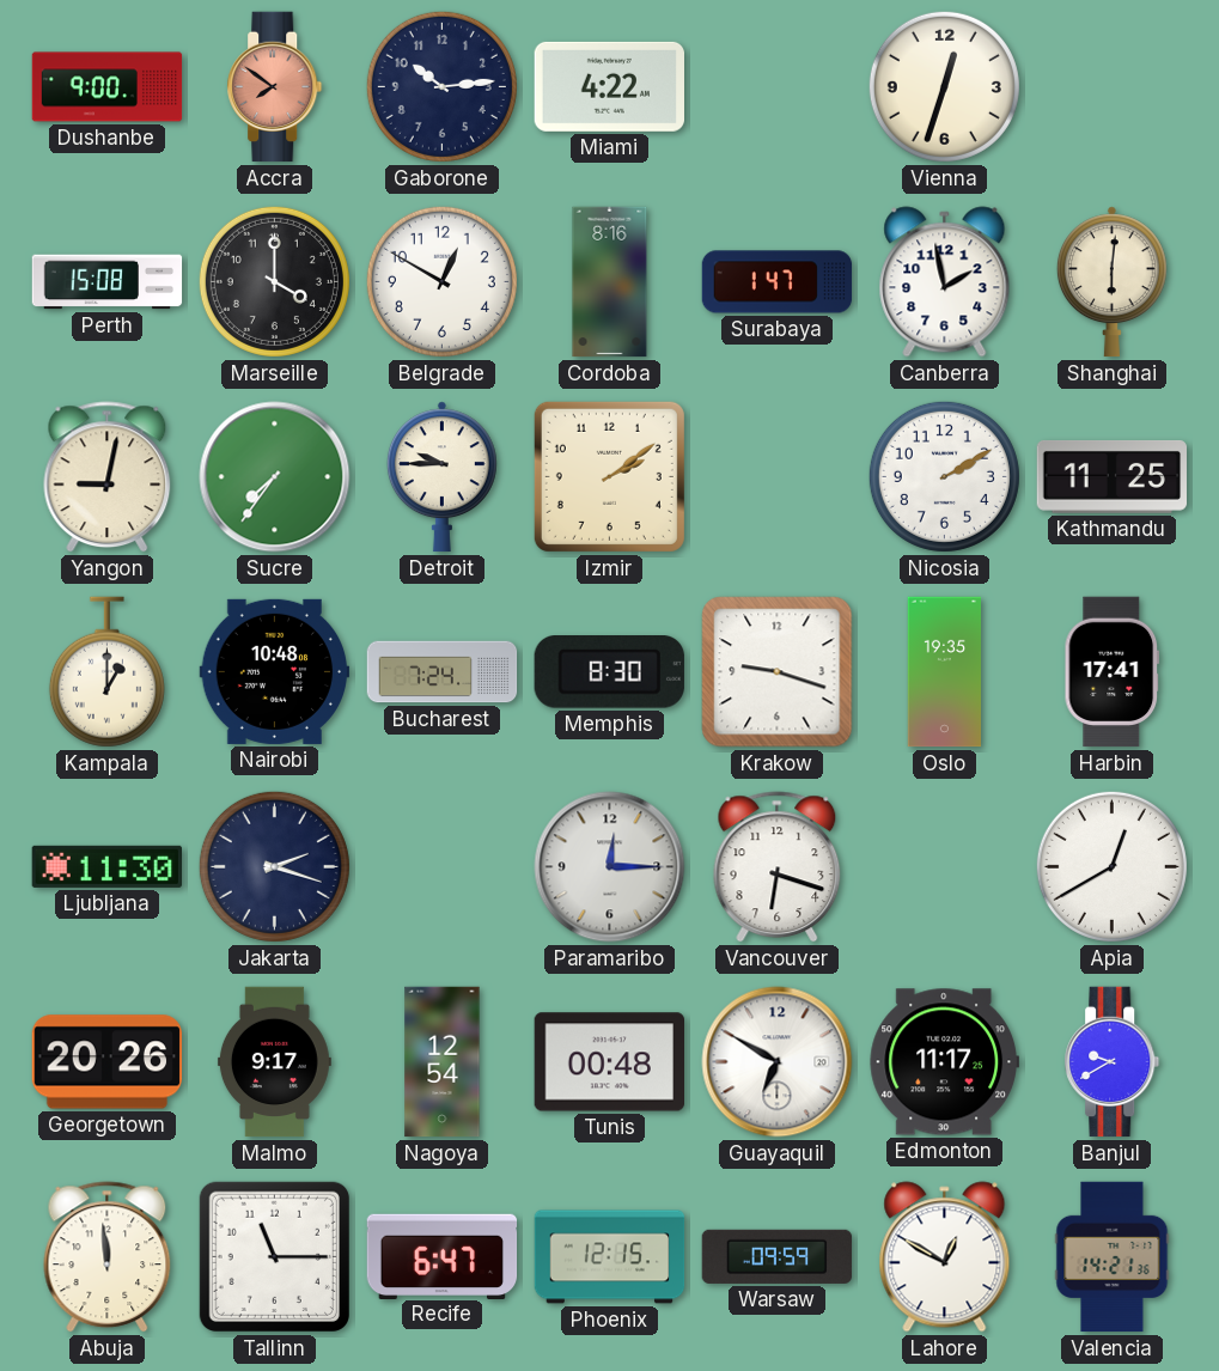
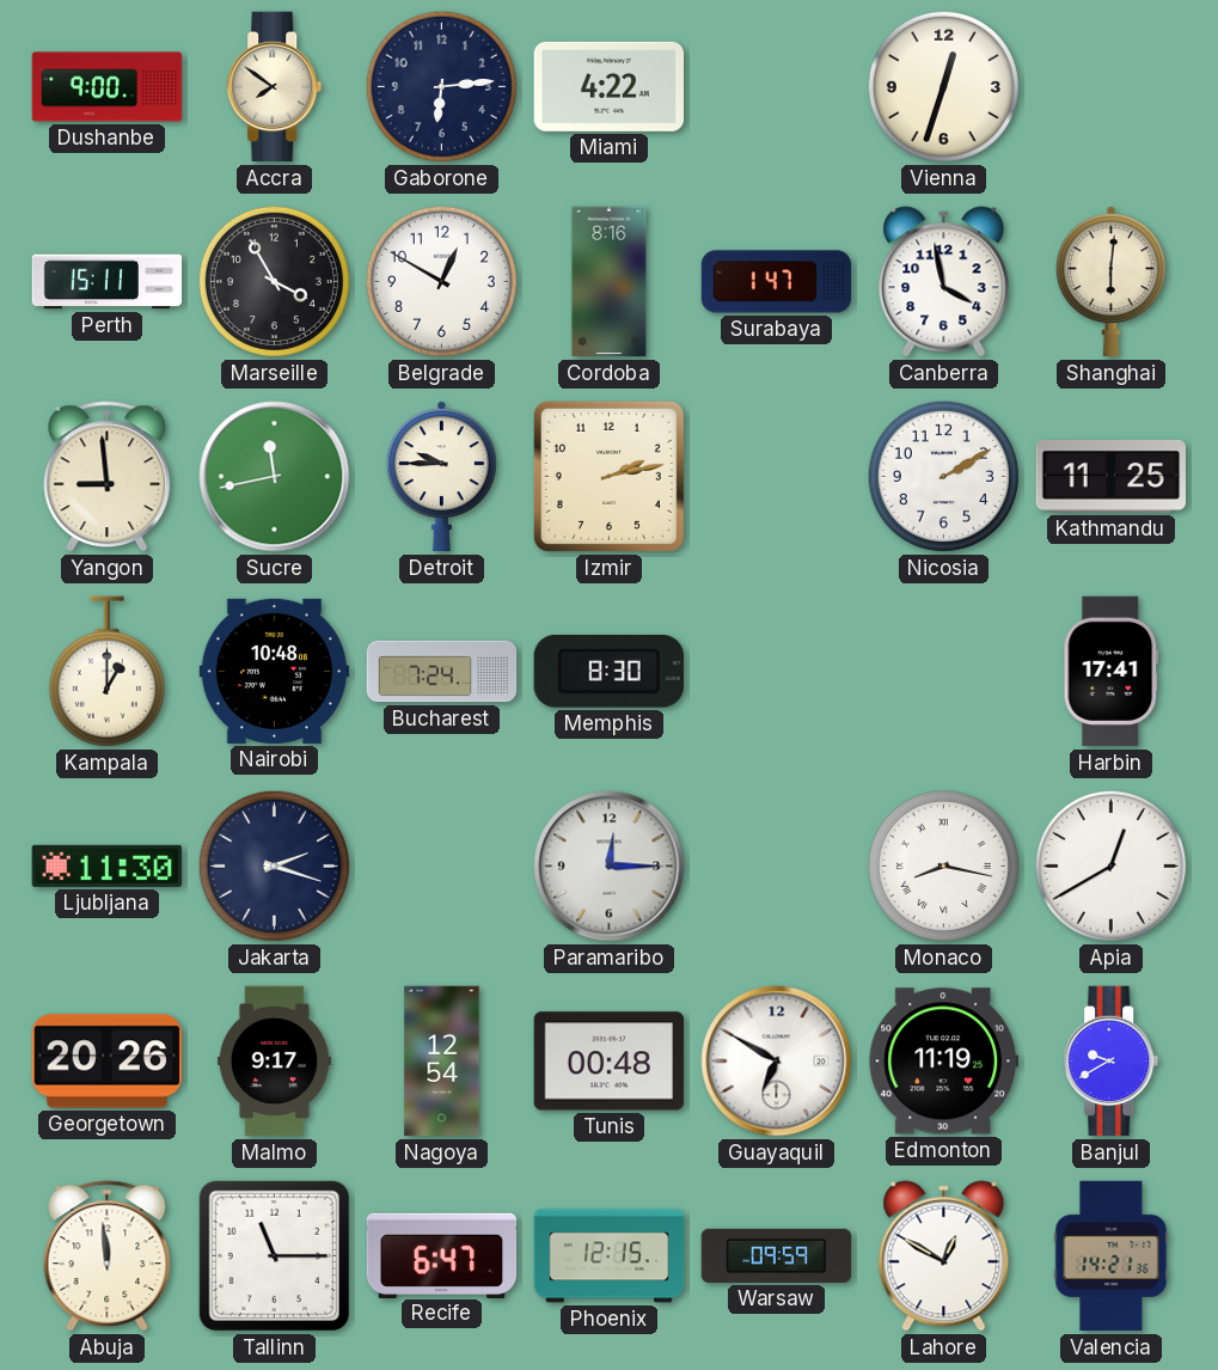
Accra dial: salmon -> cream (275, 87)
Gaborone: 10:14 -> 6:14 (441, 86)
Perth: 15:08 -> 15:11 (108, 282)
Marseille: 4:00 -> 3:55 (274, 281)
Canberra: 1:58 -> 3:58 (944, 282)
Yangon: 9:02 -> 8:59 (108, 477)
Sucre: 7:36 -> 11:43 (275, 477)
Izmir: 2:09 -> 2:13 (608, 476)
Krakow: 9:18 -> none (778, 672)
Oslo: 19:35 -> none (944, 672)
Vancouver: 6:18 -> none (778, 867)
Monaco: none -> 8:17 (943, 866)
Edmonton: 11:17 -> 11:19 (943, 1062)
